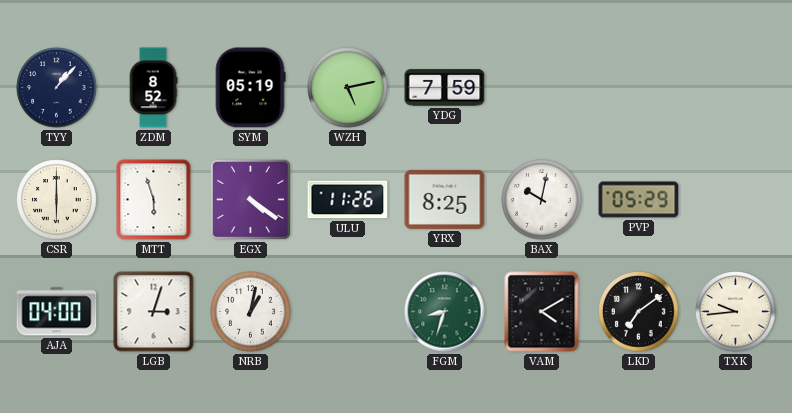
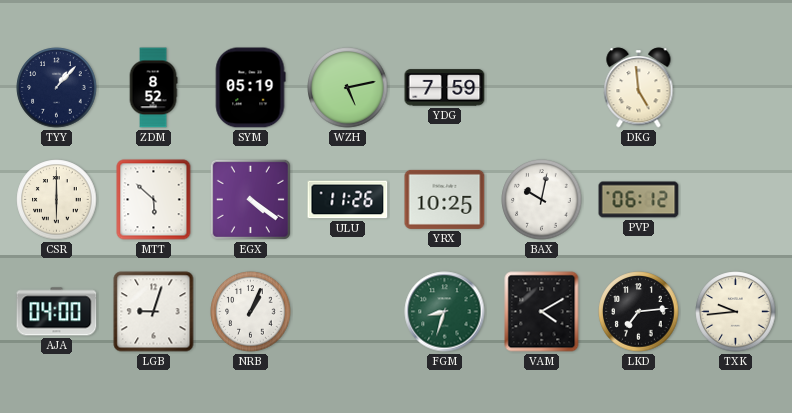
DKG: none -> 4:59 (639, 88)
MTT: 5:57 -> 5:52 (154, 200)
YRX: 8:25 -> 10:25 (445, 199)
PVP: 05:29 -> 06:12 (639, 200)
LGB: 3:03 -> 9:03 (154, 312)
NRB: 1:02 -> 1:04 (251, 312)
LKD: 7:09 -> 7:14 (639, 312)
